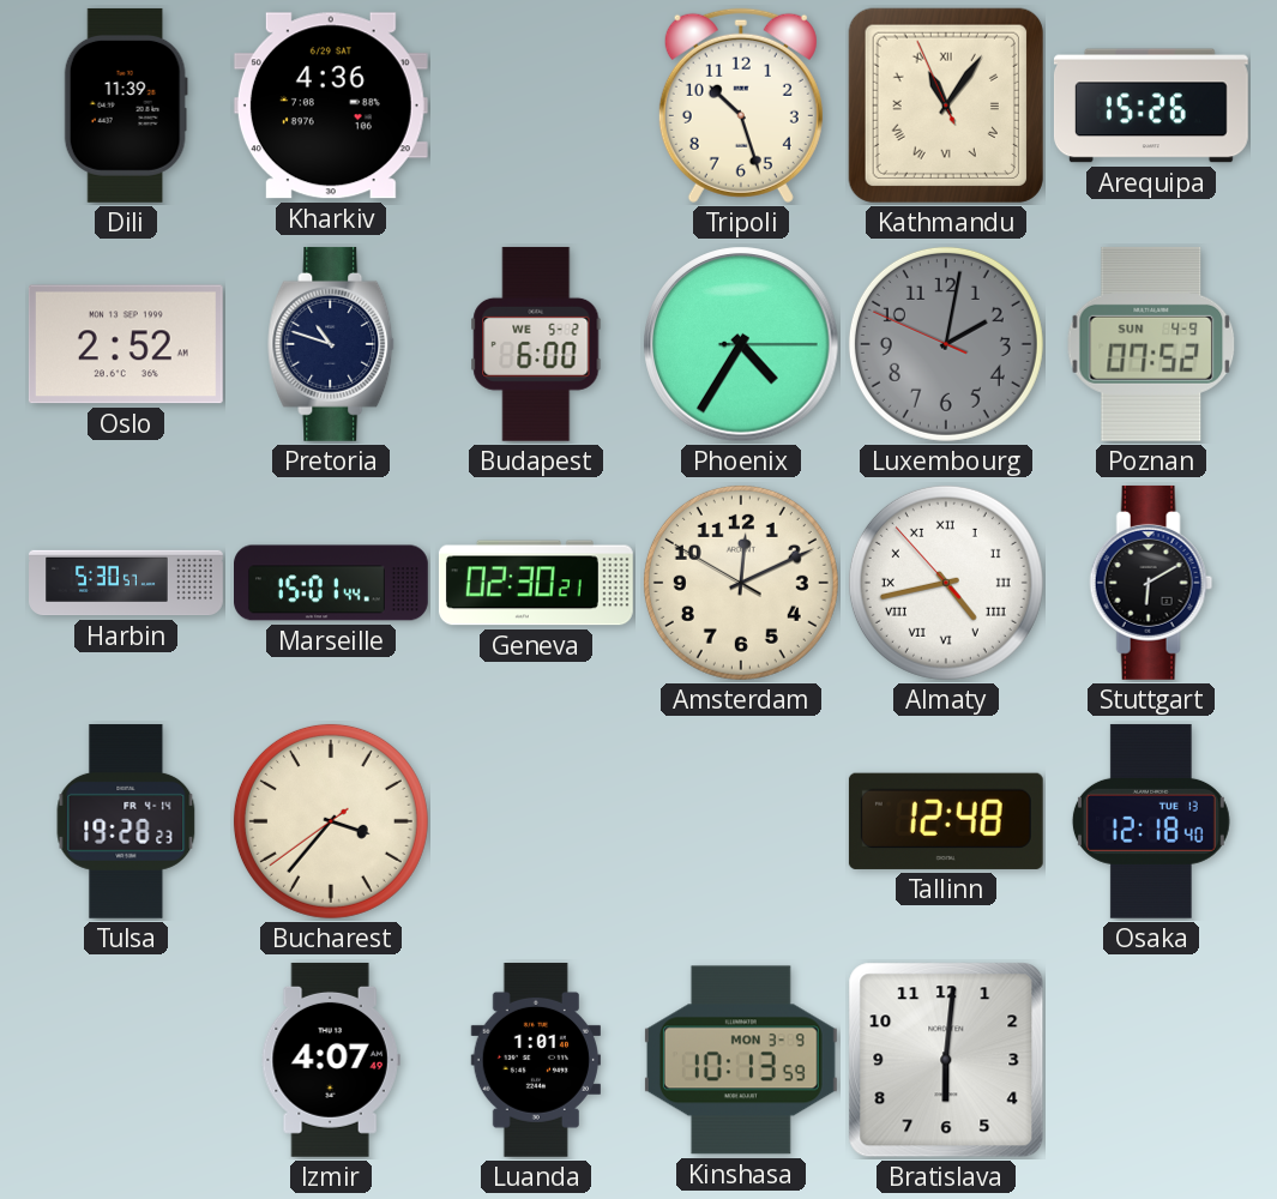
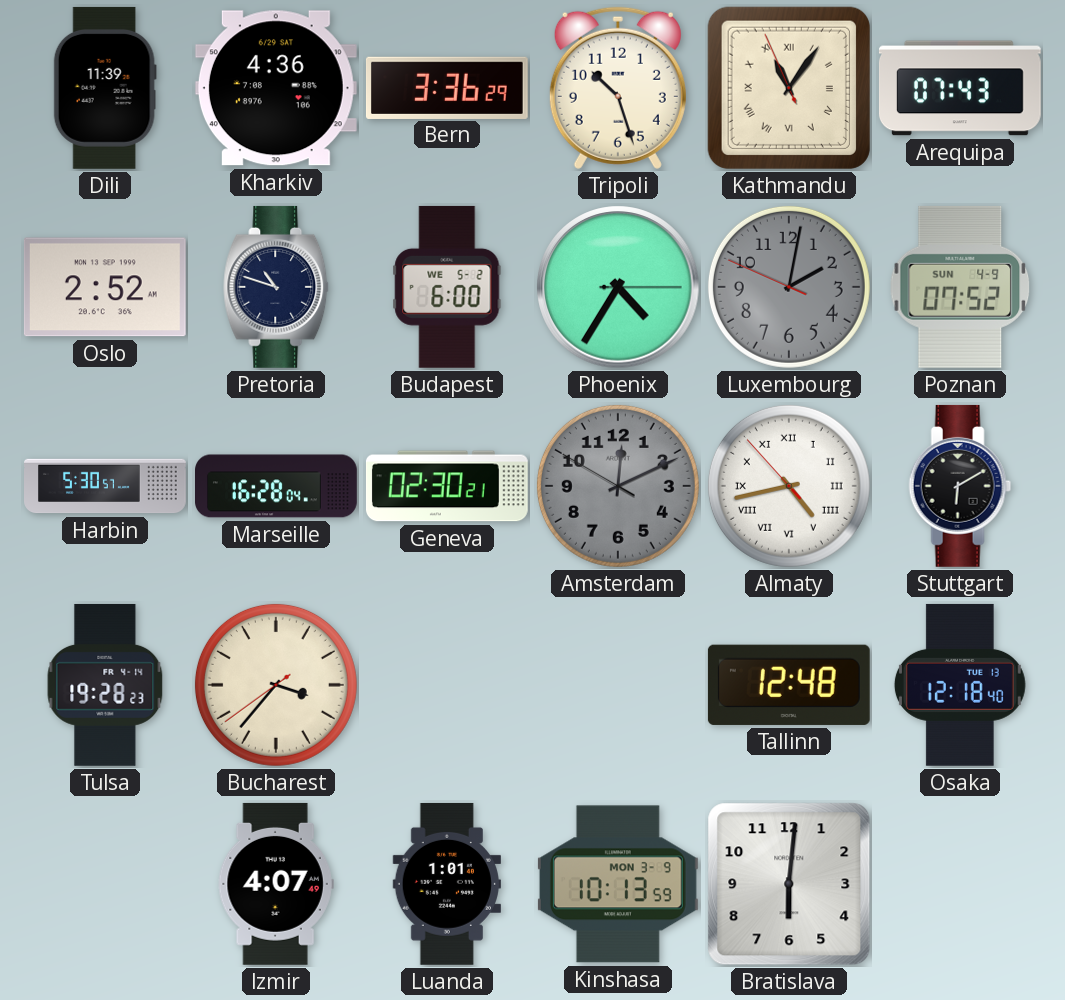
Bern: none -> 3:36 (447, 87)
Arequipa: 15:26 -> 07:43 (960, 88)
Marseille: 15:01 -> 16:28 (277, 486)
Amsterdam dial: cream -> grey (618, 486)
